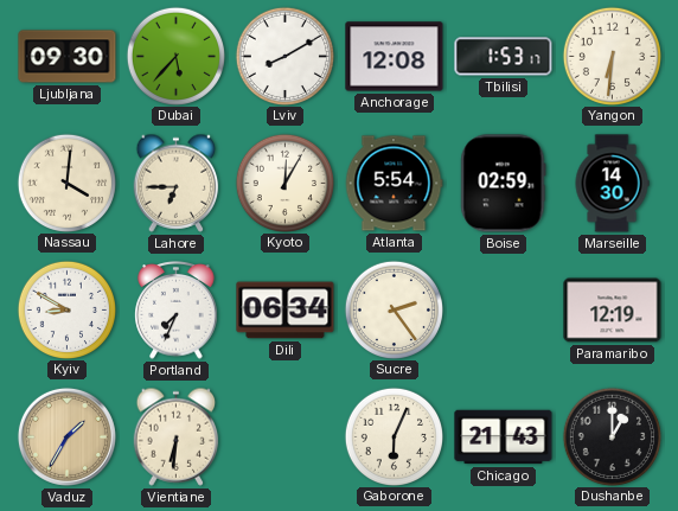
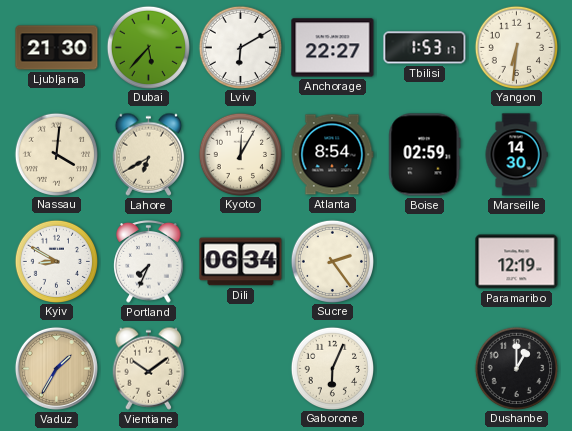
Ljubljana: 09:30 -> 21:30 (57, 48)
Lviv: 8:10 -> 6:10 (240, 47)
Anchorage: 12:08 -> 22:27 (333, 48)
Lahore: 6:45 -> 6:40 (149, 154)
Atlanta: 5:54 -> 8:54 (332, 155)
Vientiane: 6:31 -> 10:09 (149, 368)
Chicago: 21:43 -> none (504, 437)
